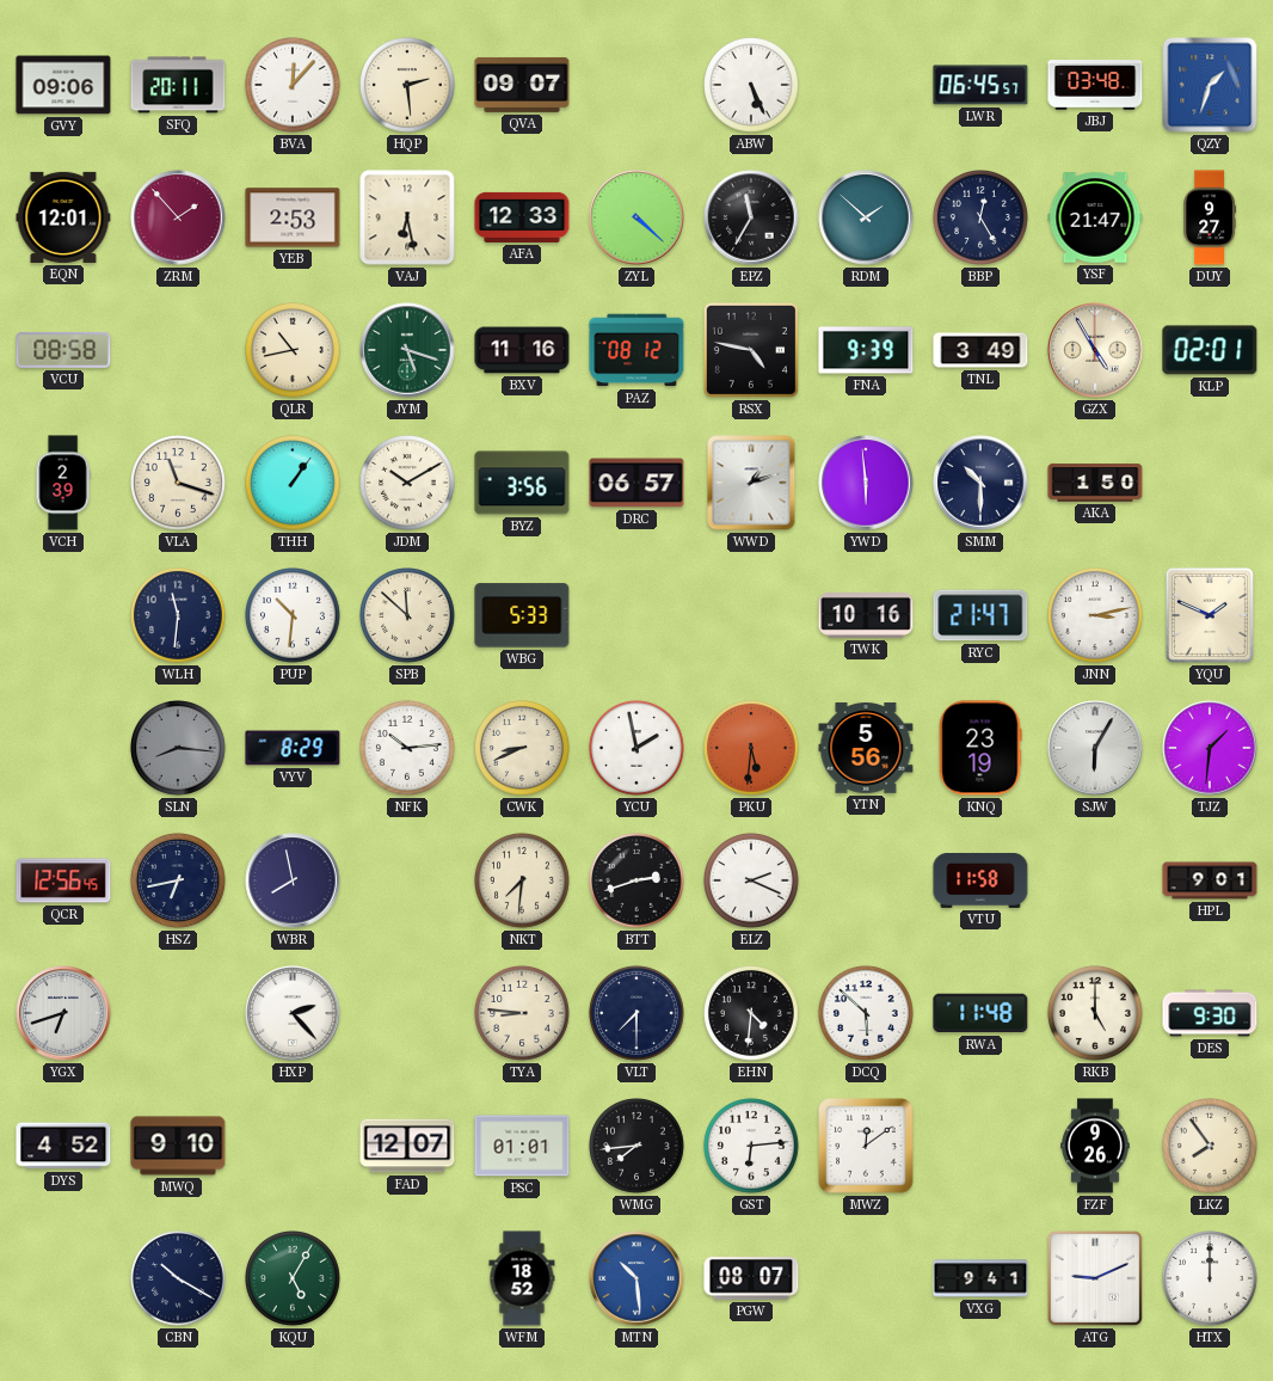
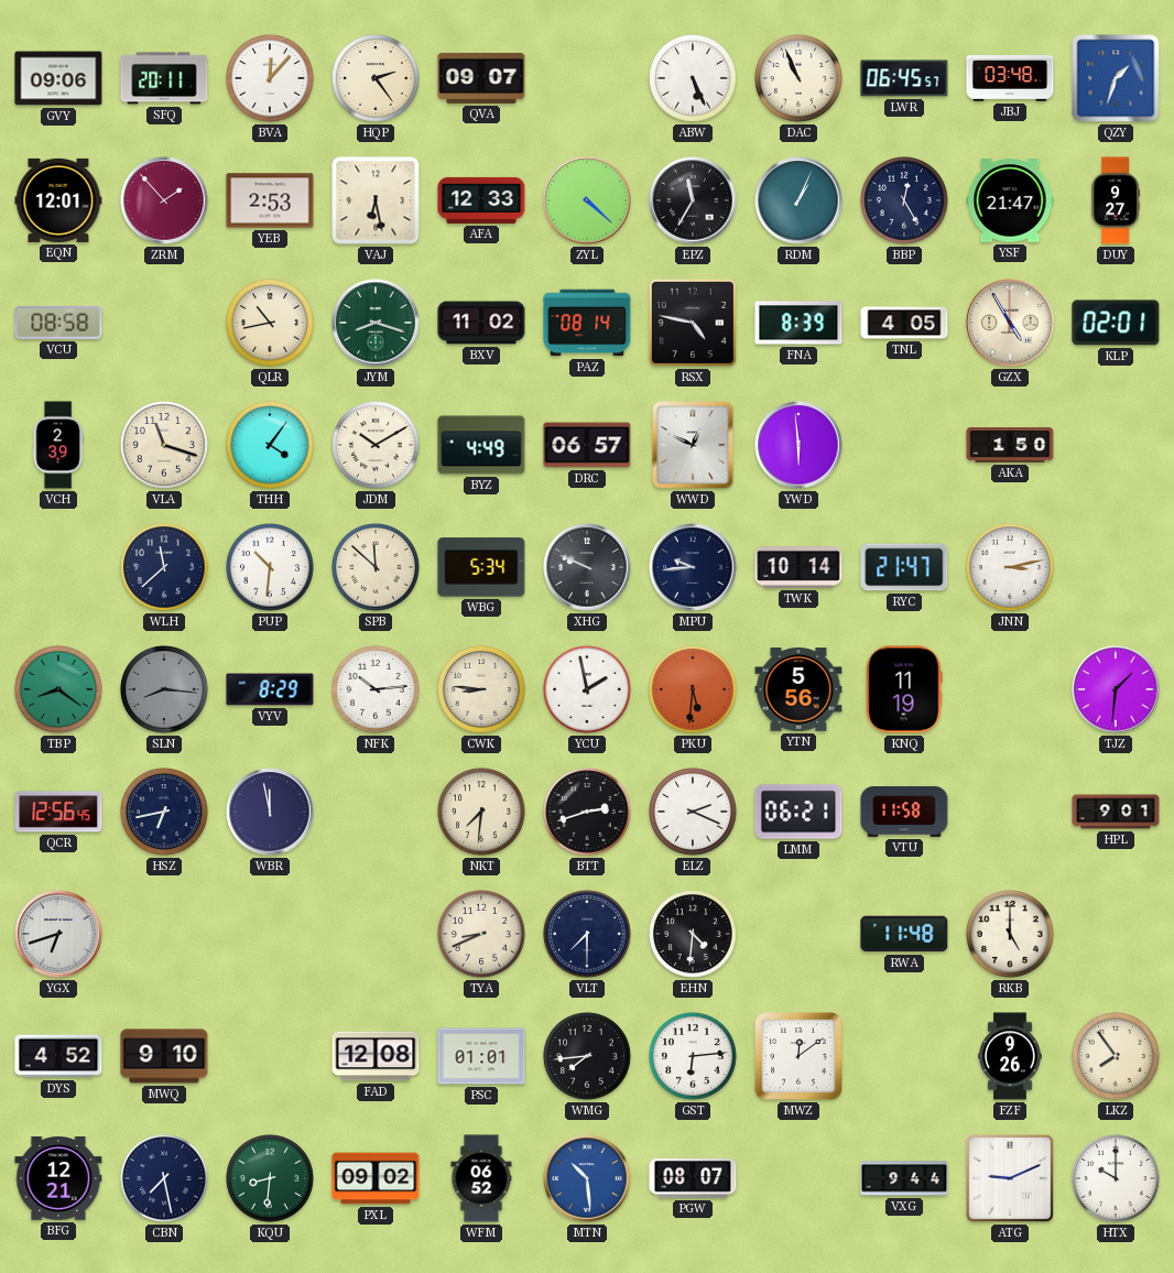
HQP: 2:29 -> 2:24 (377, 79)
DAC: none -> 10:56 (800, 79)
RDM: 1:52 -> 1:04 (798, 200)
JYM: 5:18 -> 8:18 (376, 323)
BXV: 11:16 -> 11:02 (481, 323)
PAZ: 08:12 -> 08:14 (587, 323)
FNA: 9:39 -> 8:39 (798, 323)
TNL: 3:49 -> 4:05 (904, 323)
THH: 1:06 -> 4:06 (271, 446)
BYZ: 3:56 -> 4:49 (481, 445)
WWD: 1:12 -> 12:49 (693, 445)
SMM: 10:30 -> none (980, 483)
WLH: 11:31 -> 11:38 (165, 568)
WBG: 5:33 -> 5:34 (481, 567)
XHG: none -> 9:49 (587, 567)
MPU: none -> 9:44 (693, 567)
TWK: 10:16 -> 10:14 (798, 568)
YQU: 1:49 -> none (1210, 615)
TBP: none -> 8:21 (59, 690)
CWK: 8:41 -> 8:46 (482, 690)
KNQ: 23:19 -> 11:19 (904, 689)
SJW: 6:05 -> none (1095, 748)
WBR: 7:58 -> 11:58 (270, 812)
LMM: none -> 06:21 (798, 812)
HXP: 2:23 -> none (293, 1013)
TYA: 8:46 -> 8:41 (482, 935)
DCQ: 5:52 -> none (867, 1014)
DES: 9:30 -> none (1210, 1013)
FAD: 12:07 -> 12:08 (376, 1056)
BFG: none -> 12:21 (58, 1179)
CBN: 10:20 -> 7:28 (165, 1179)
KQU: 5:05 -> 8:31 (271, 1179)
PXL: none -> 09:02 (376, 1178)
WFM: 18:52 -> 06:52 (481, 1178)
VXG: 9:41 -> 9:44 (904, 1178)
HTX: 12:00 -> 10:00 (1117, 1179)
